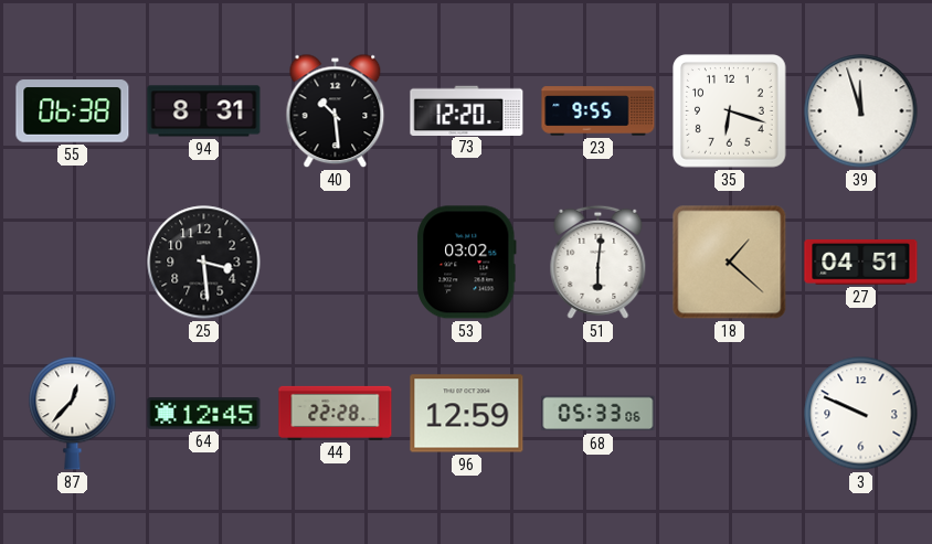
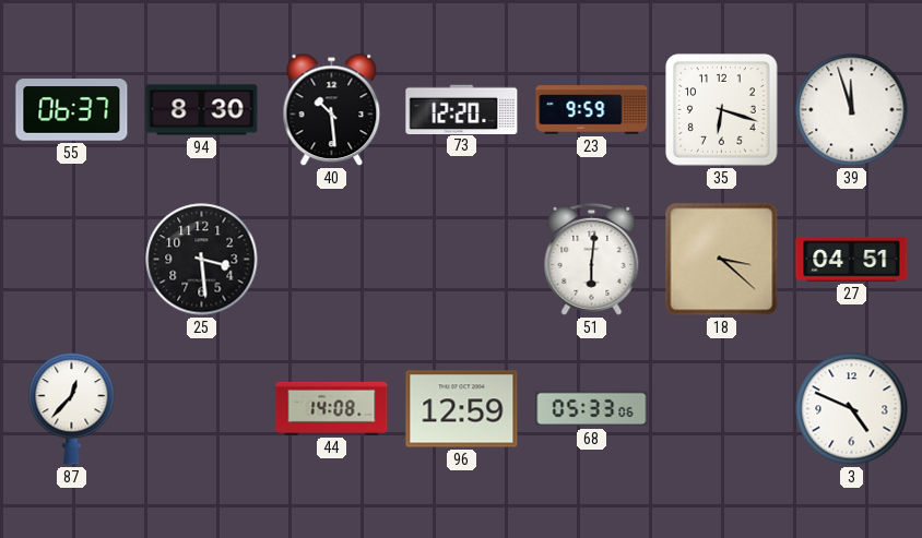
55: 06:38 -> 06:37 (72, 110)
94: 8:31 -> 8:30 (202, 110)
23: 9:55 -> 9:59 (592, 110)
53: 03:02 -> none (467, 263)
18: 1:22 -> 3:22 (722, 260)
64: 12:45 -> none (204, 414)
44: 22:28 -> 14:08 (332, 408)
3: 9:49 -> 4:49 (852, 409)
